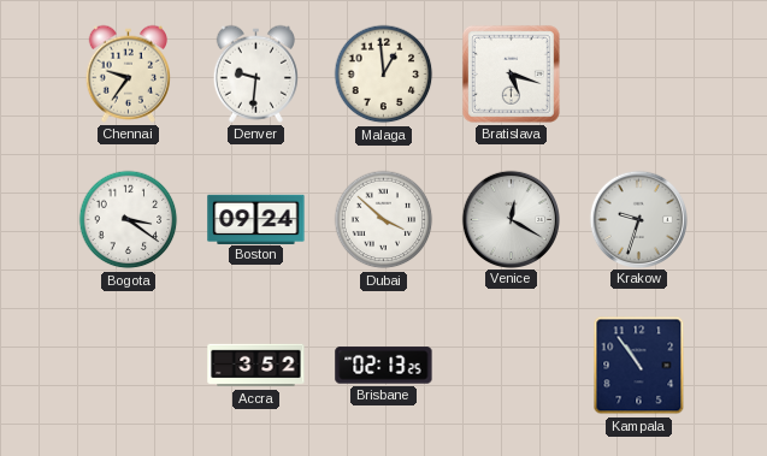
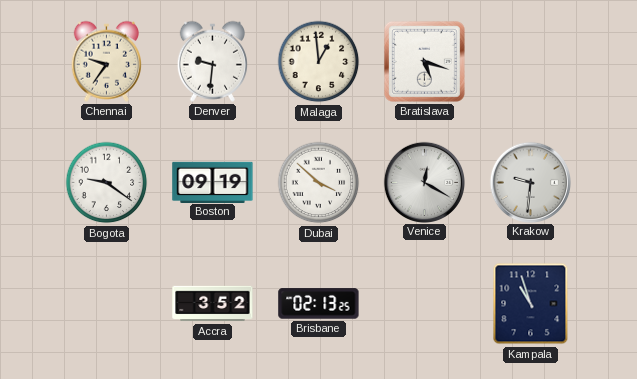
Bogota: 3:21 -> 9:21 (107, 183)
Boston: 09:24 -> 09:19 (213, 182)
Krakow: 9:33 -> 9:31 (530, 182)
Kampala: 10:54 -> 10:57 (531, 304)
